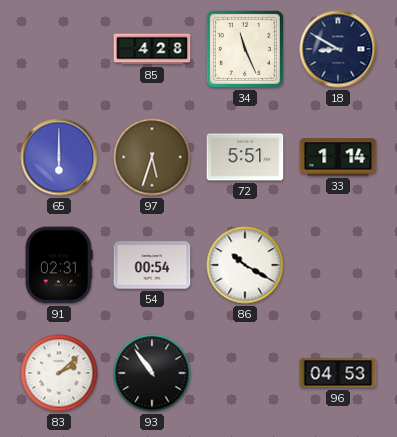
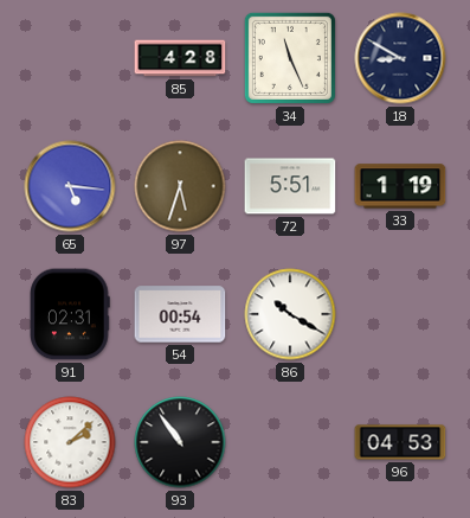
65: 6:00 -> 5:16 (70, 186)
33: 1:14 -> 1:19 (400, 186)
